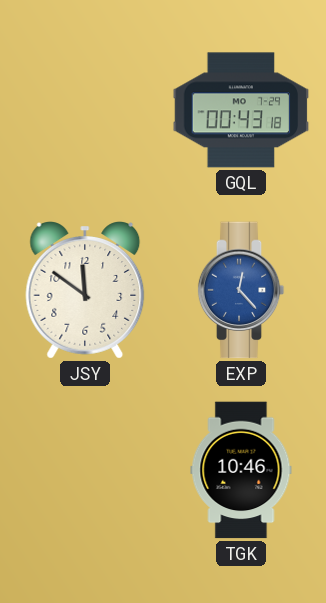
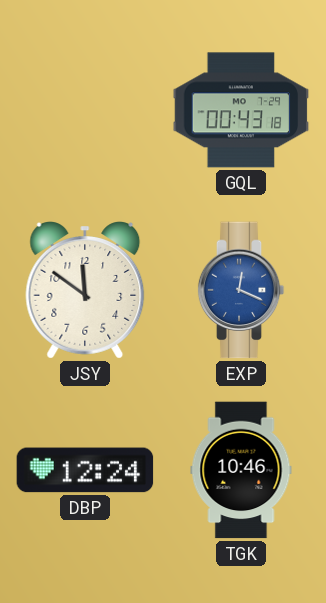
EXP: 12:23 -> 12:19 (241, 290)
DBP: none -> 12:24 (85, 470)
